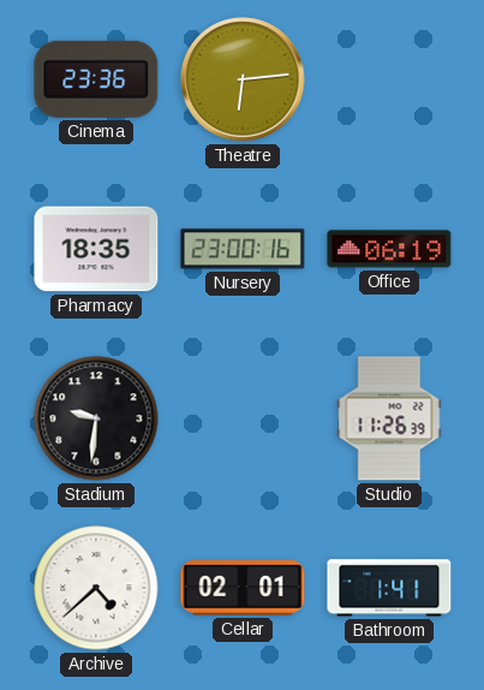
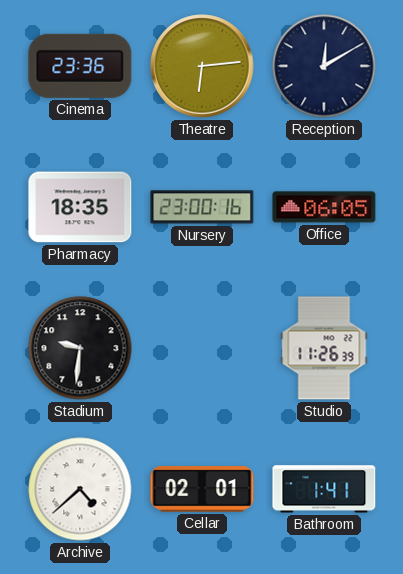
Reception: none -> 12:10 (324, 66)
Office: 06:19 -> 06:05 (324, 207)
